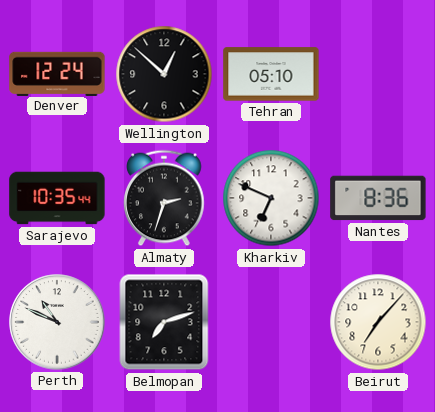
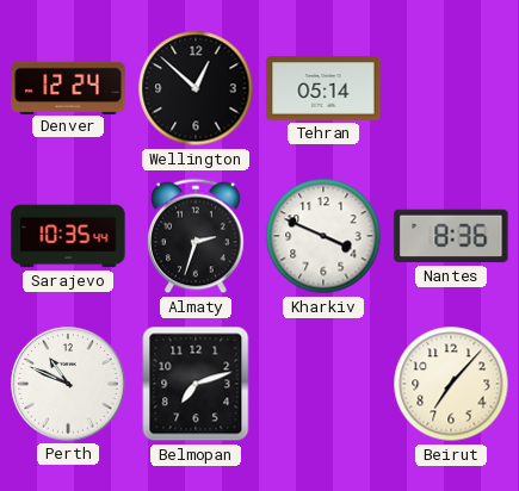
Tehran: 05:10 -> 05:14 (323, 88)
Kharkiv: 6:49 -> 3:49 (323, 236)
